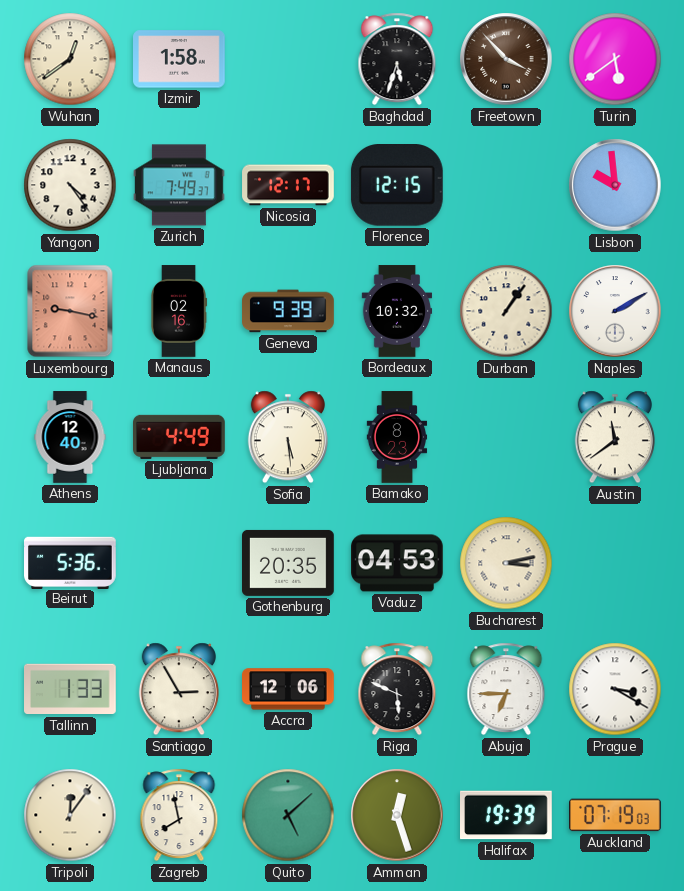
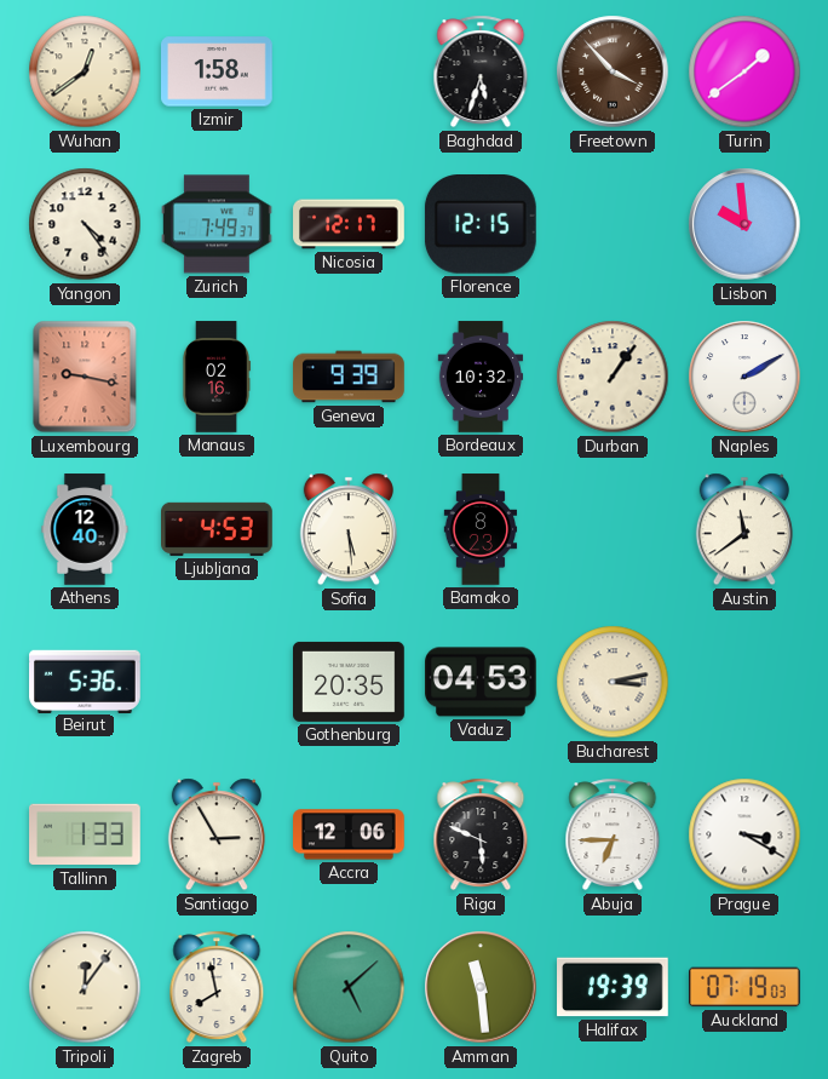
Turin: 5:39 -> 1:39 (744, 71)
Ljubljana: 4:49 -> 4:53 (218, 529)
Amman: 12:27 -> 11:29 (481, 987)
